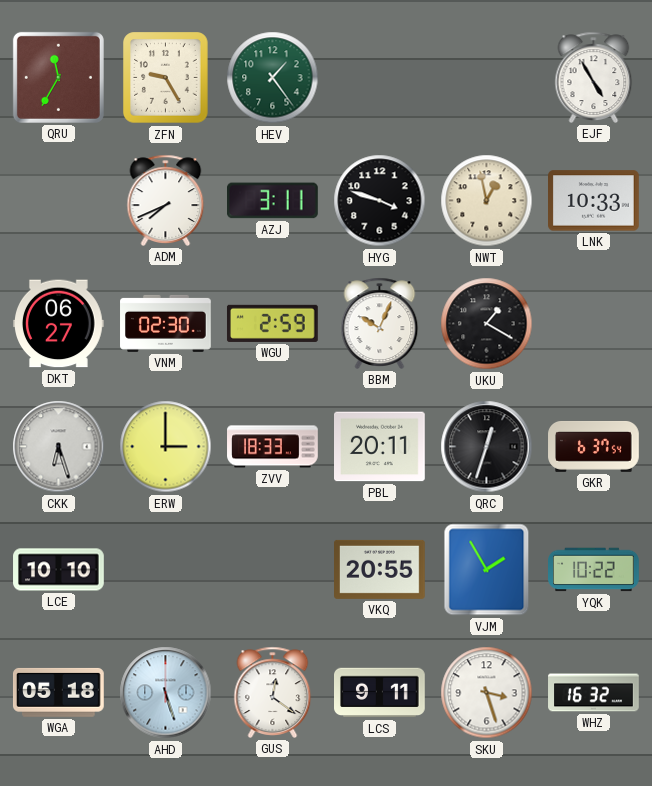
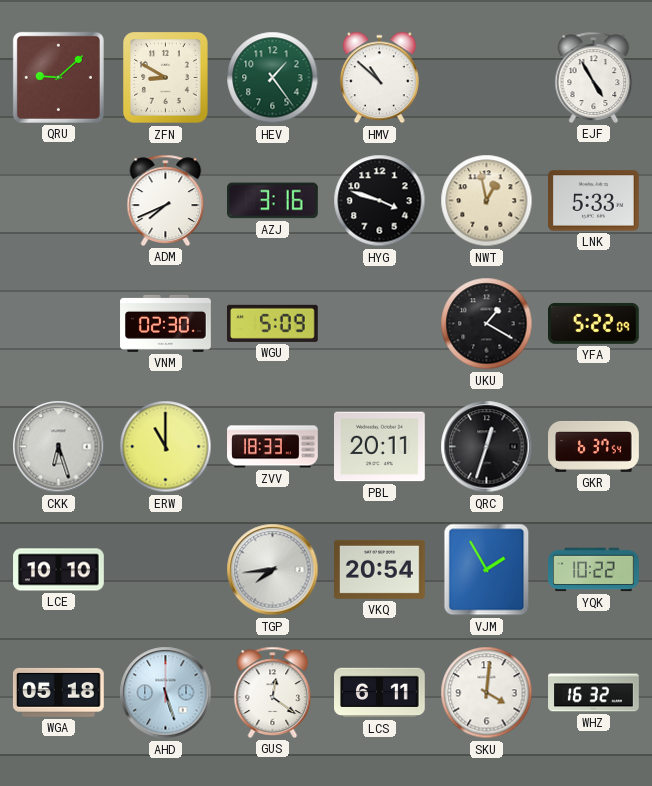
QRU: 11:35 -> 9:08 (58, 77)
ZFN: 9:25 -> 8:50 (166, 78)
HMV: none -> 10:52 (379, 78)
AZJ: 3:11 -> 3:16 (273, 201)
LNK: 10:33 -> 5:33 (594, 201)
DKT: 06:27 -> none (59, 324)
WGU: 2:59 -> 5:09 (273, 323)
BBM: 10:04 -> none (380, 323)
YFA: none -> 5:22 (594, 323)
ERW: 3:00 -> 11:00 (166, 447)
TGP: none -> 7:44 (273, 570)
VKQ: 20:55 -> 20:54 (380, 569)
LCS: 9:11 -> 6:11 (380, 693)
SKU: 3:27 -> 4:01 (487, 693)
